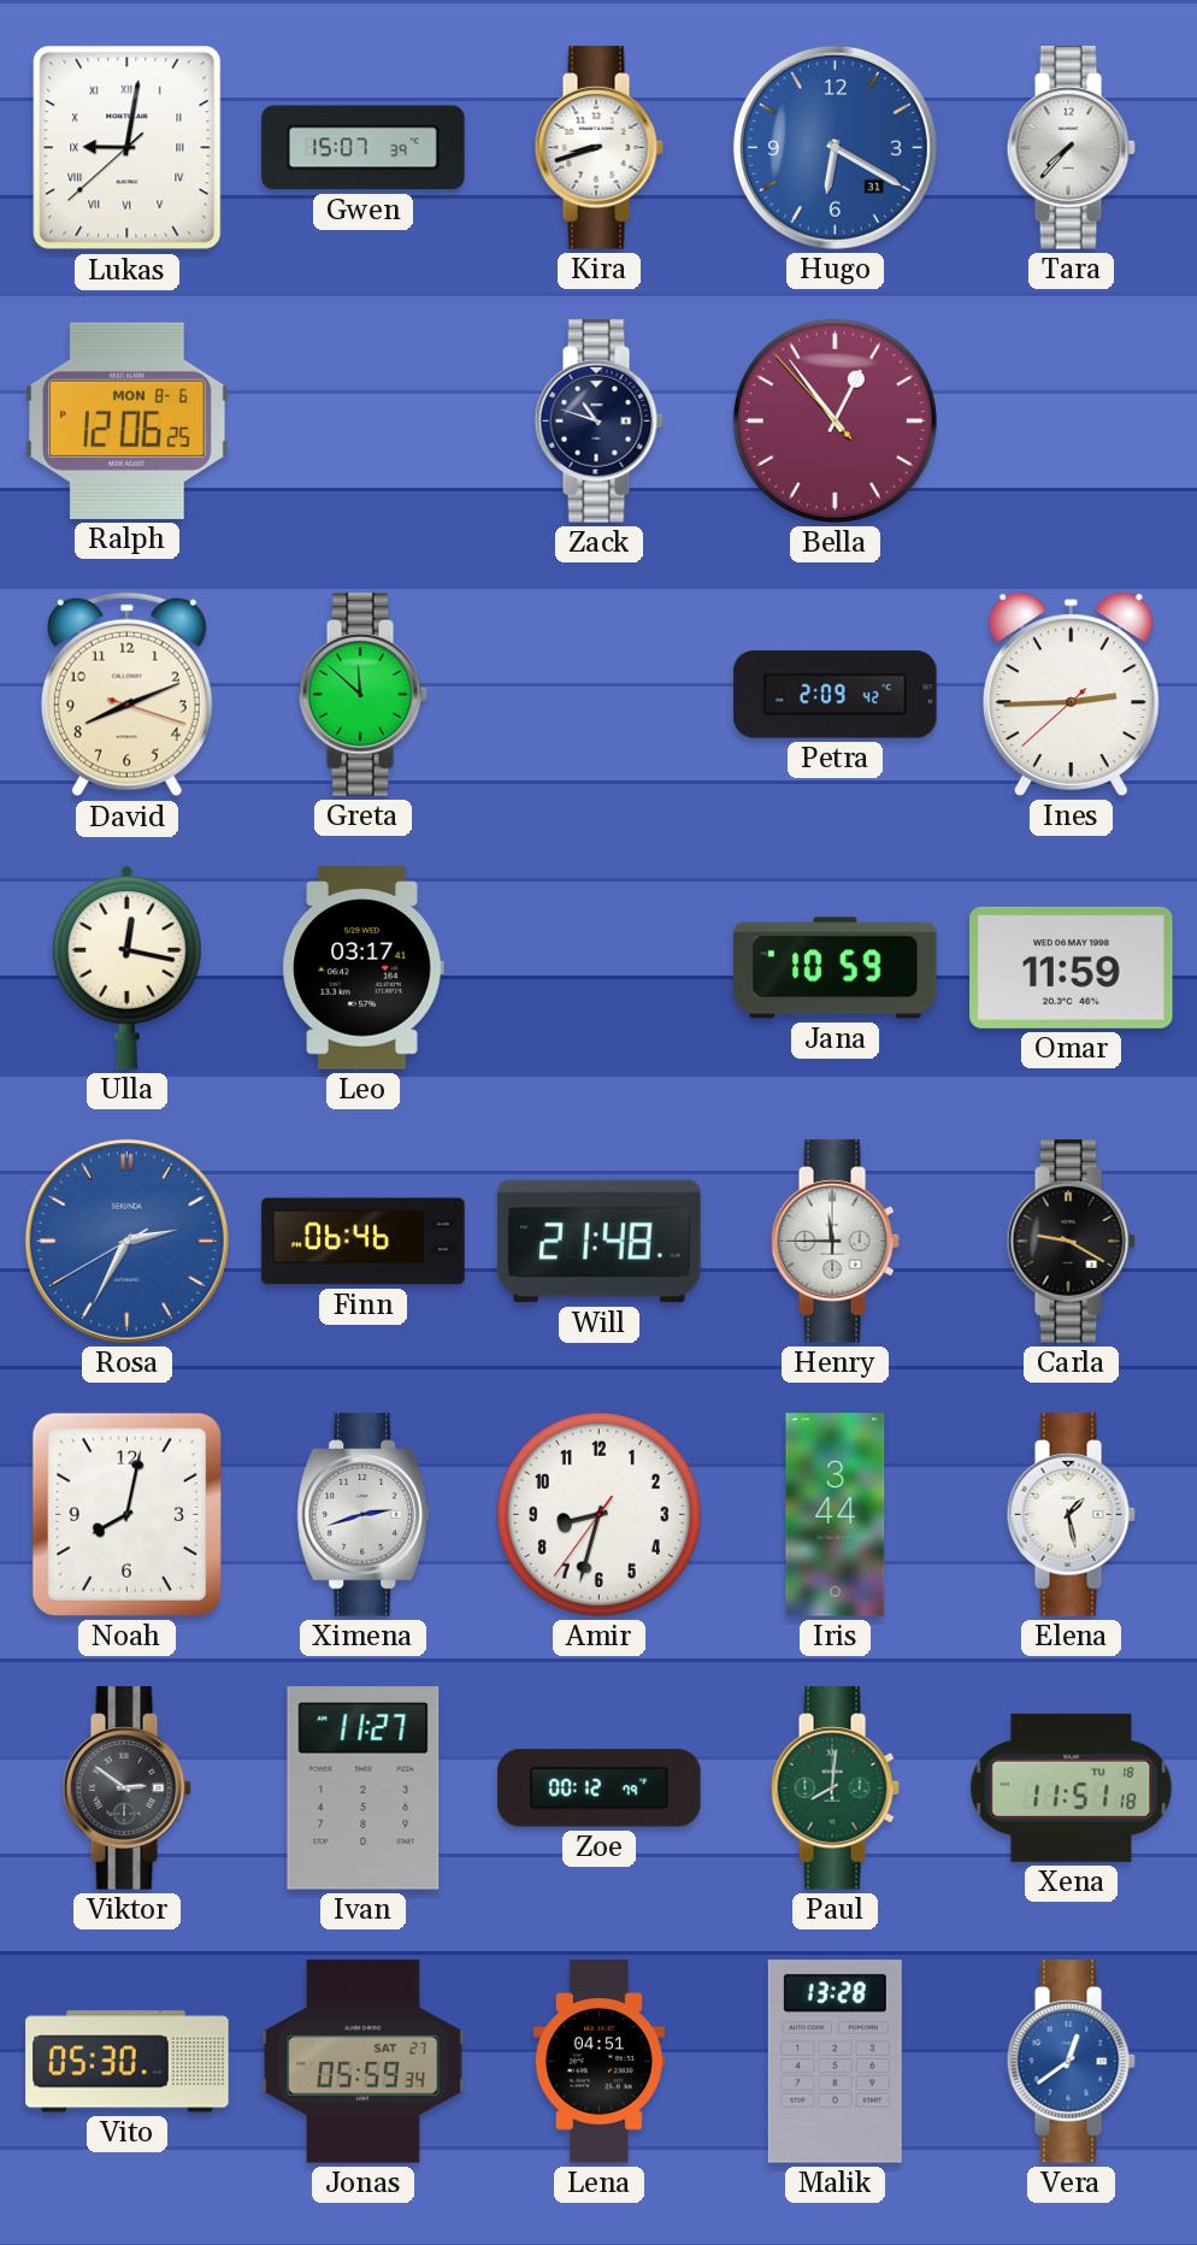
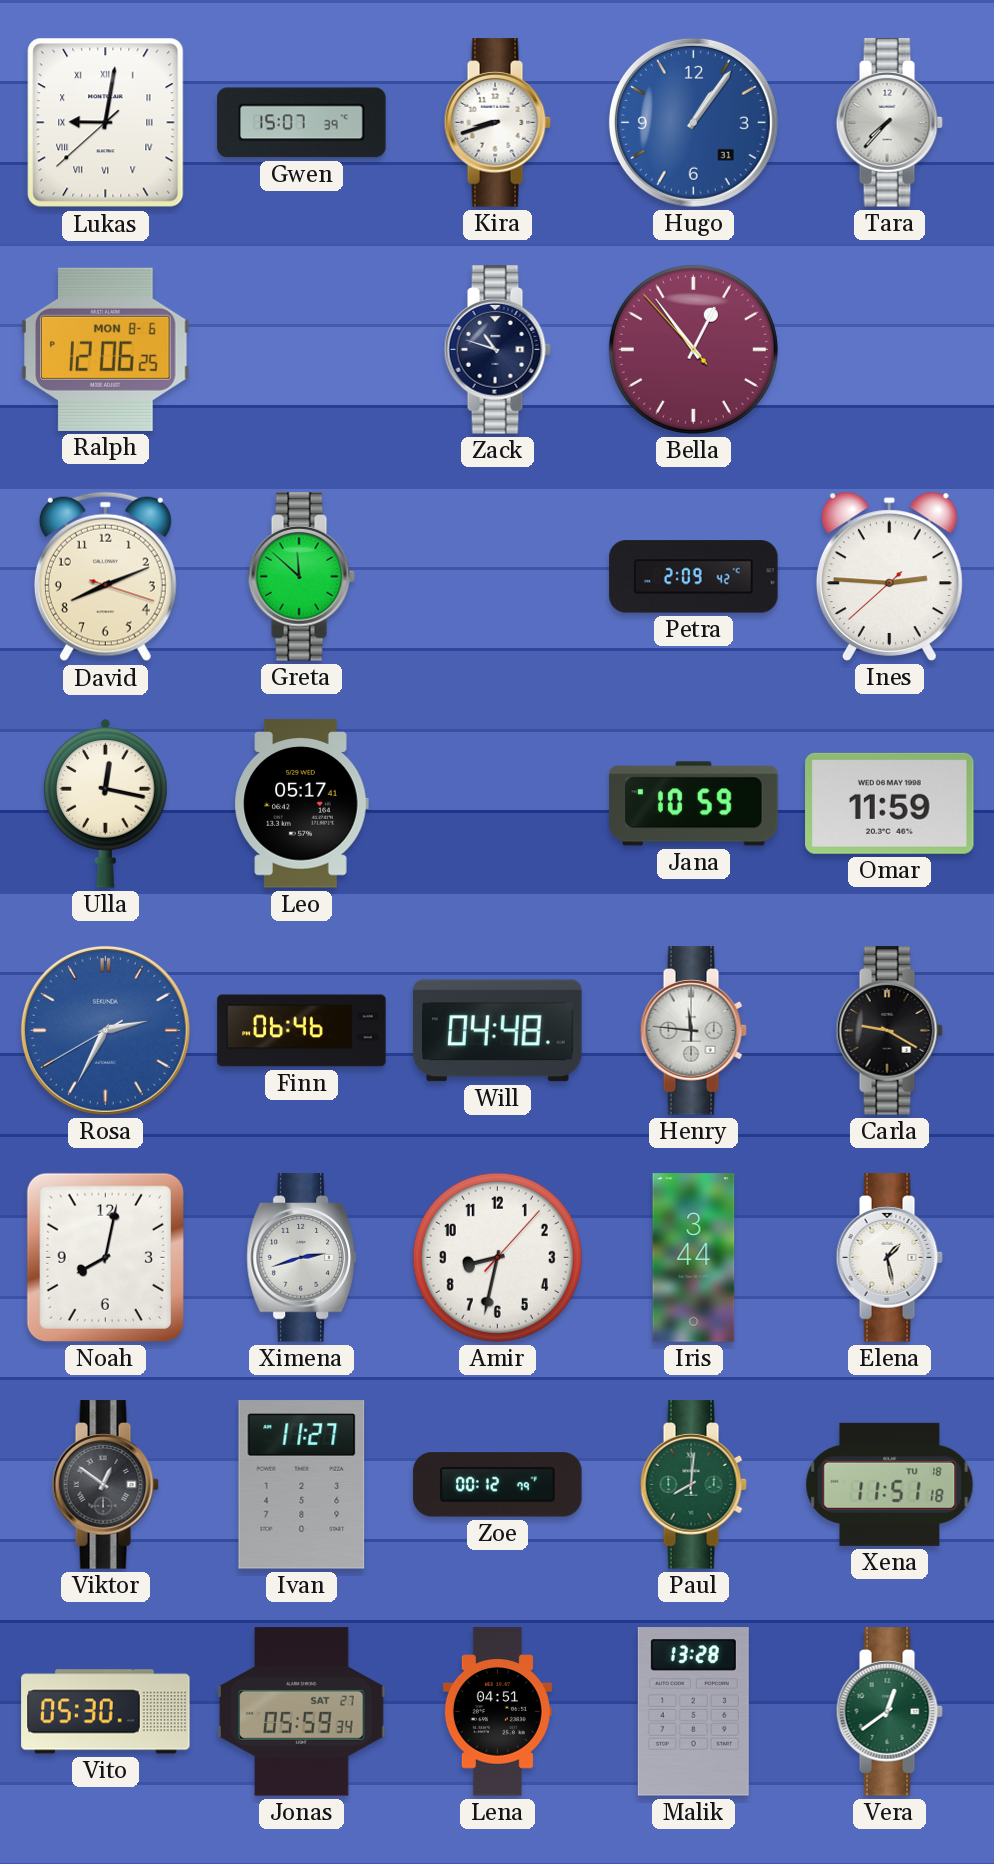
Hugo: 6:20 -> 1:06 (693, 122)
Ines: 2:44 -> 2:45 (889, 576)
Leo: 03:17 -> 05:17 (301, 804)
Will: 21:48 -> 04:48 (498, 1031)
Henry: 11:45 -> 11:46 (693, 1031)
Amir: 8:32:36 -> 8:32:07 (497, 1257)
Viktor: 2:51 -> 12:51 (105, 1485)
Vera dial: blue -> green (889, 1712)
